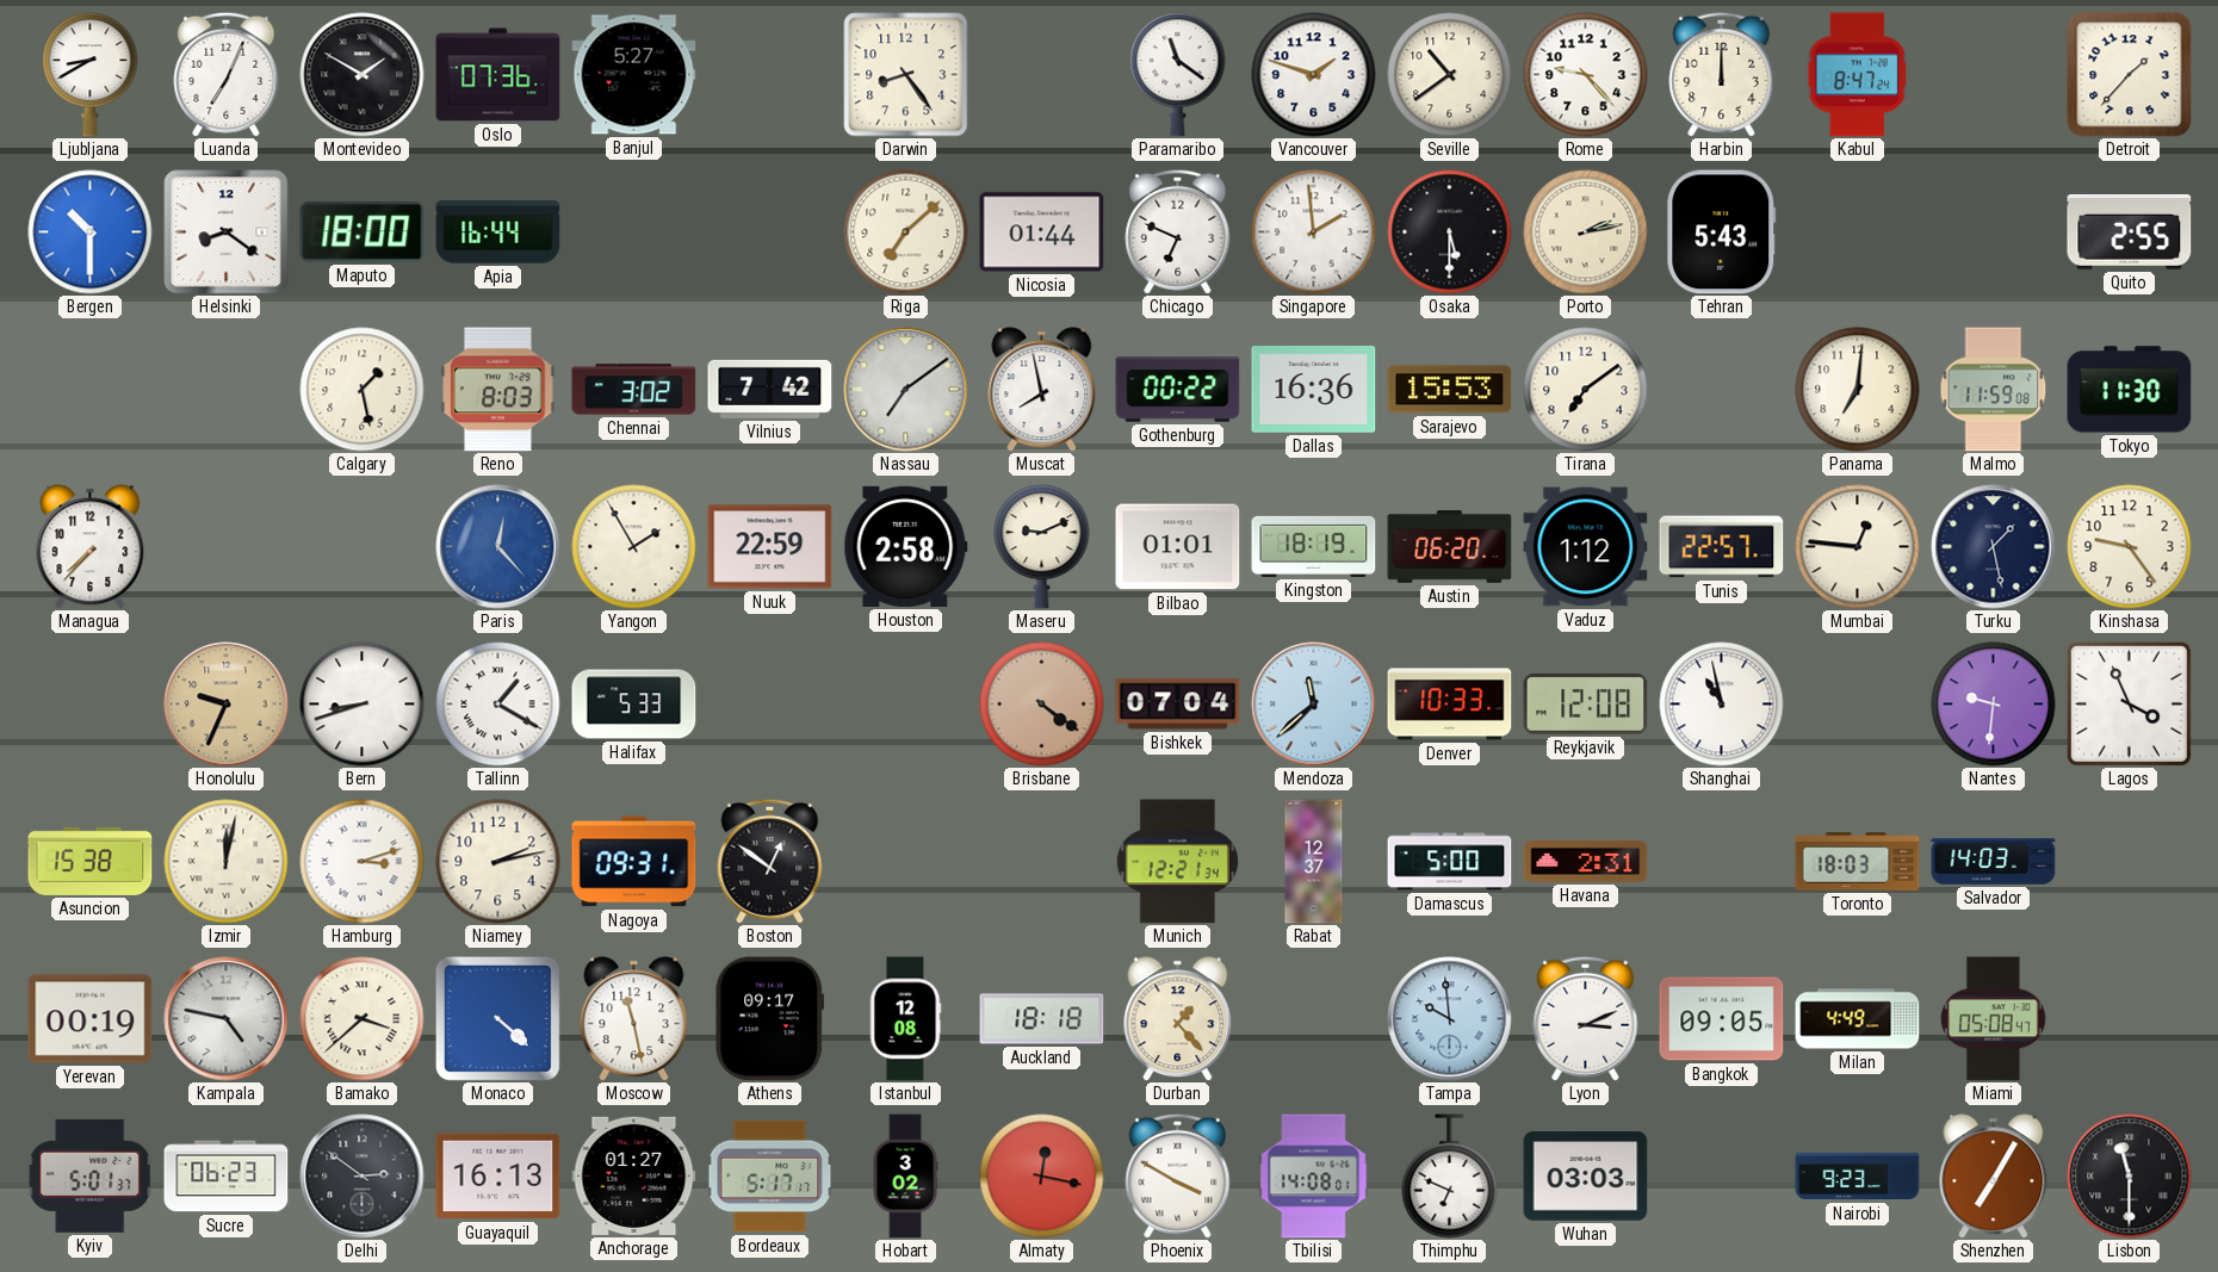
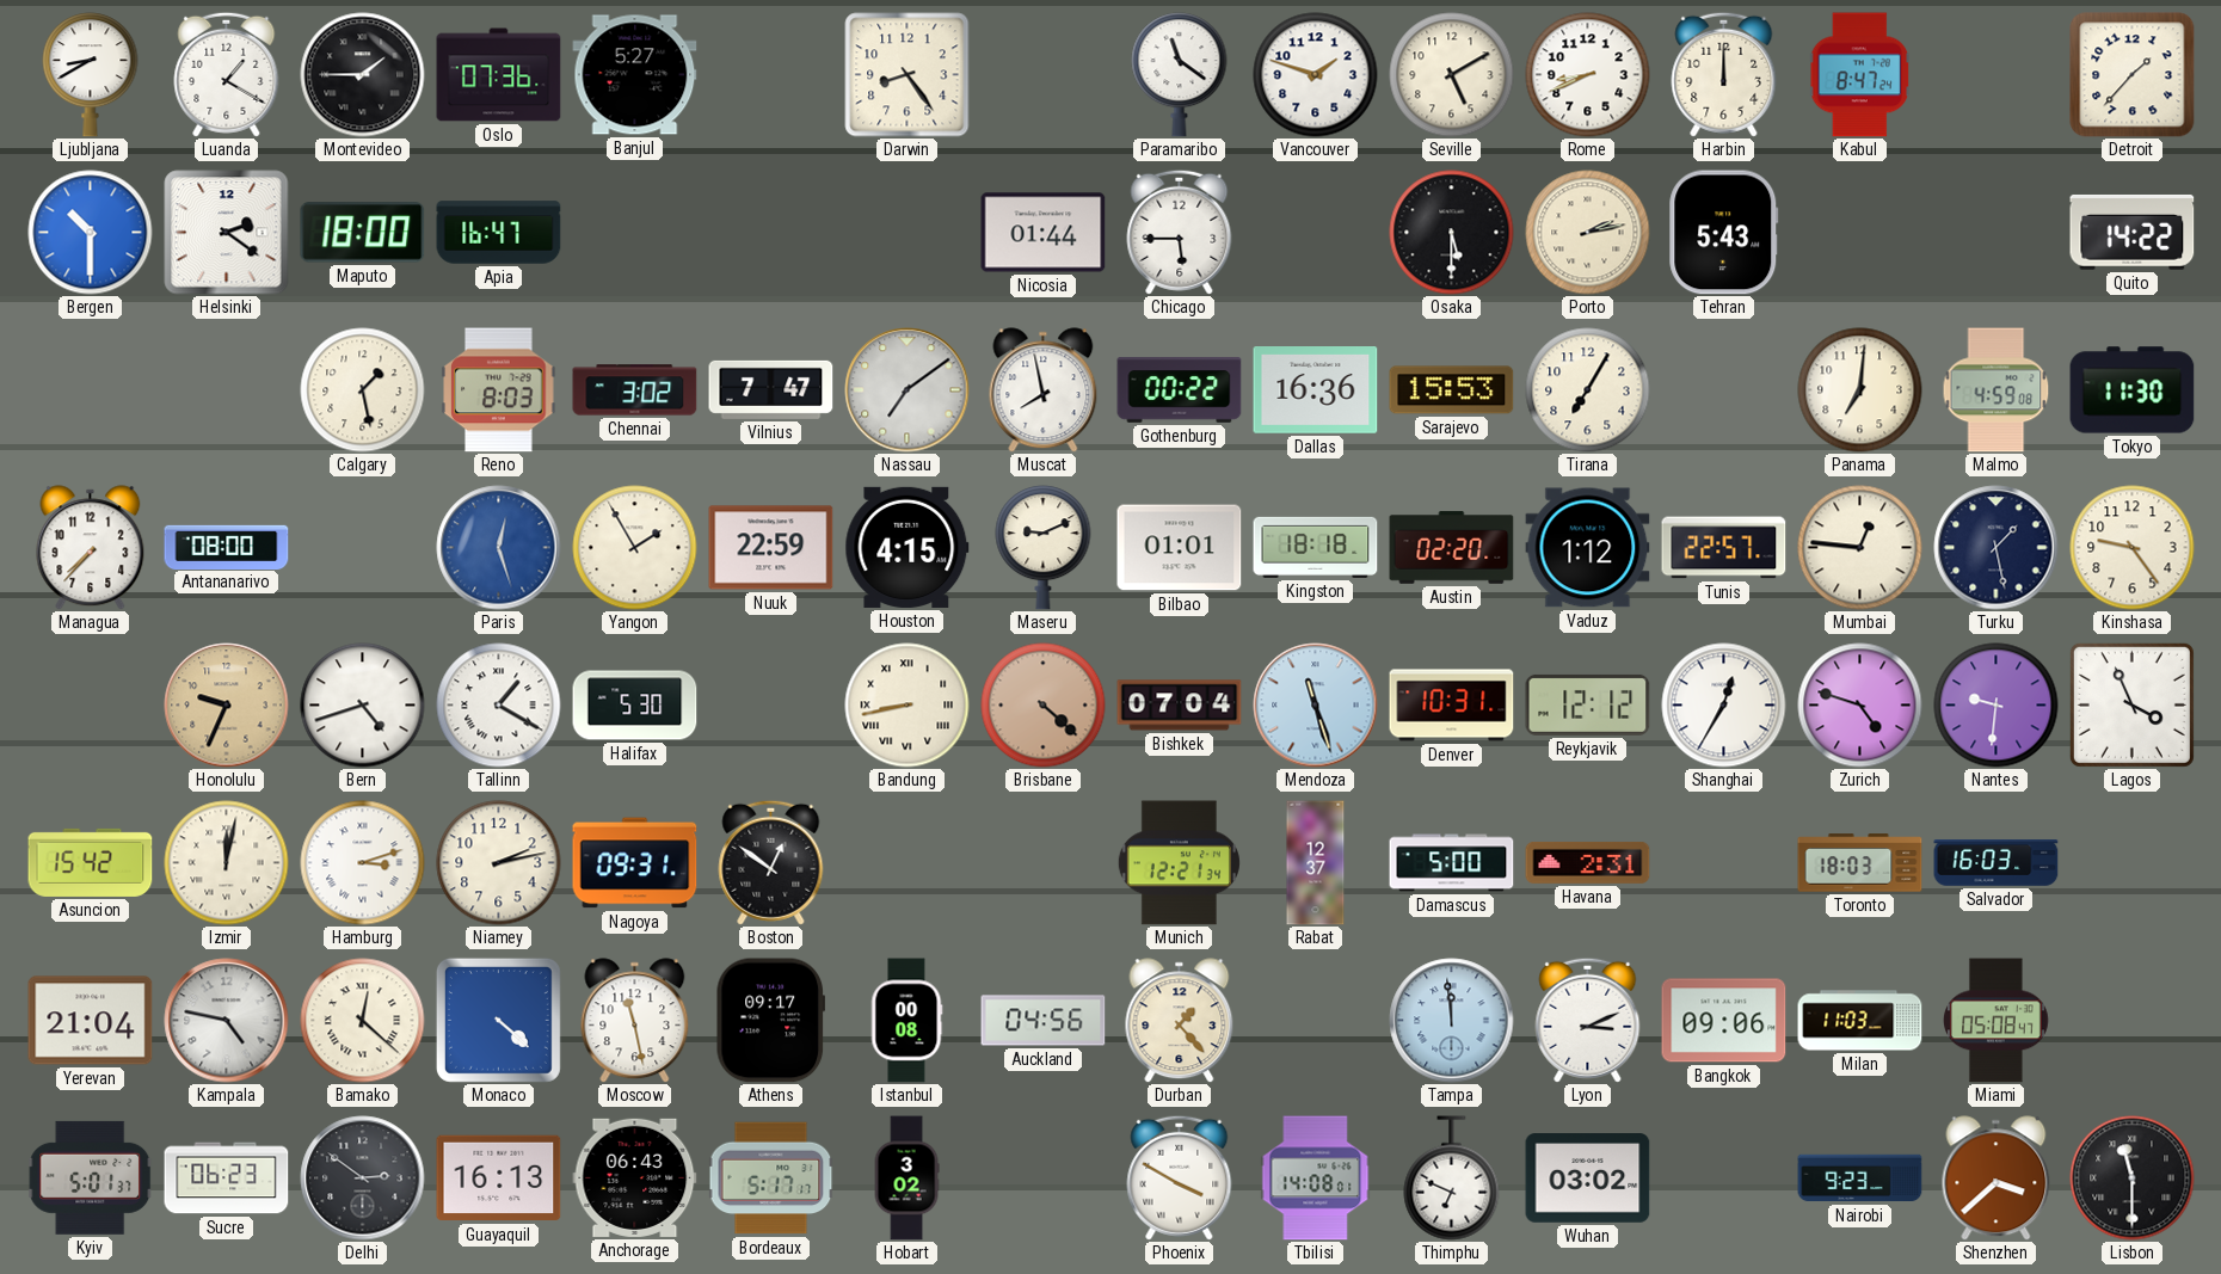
Luanda: 7:04 -> 1:20 (227, 74)
Montevideo: 1:50 -> 1:45 (363, 75)
Seville: 10:39 -> 5:10 (1452, 75)
Rome: 9:23 -> 8:41 (1588, 75)
Helsinki: 8:21 -> 2:21 (227, 233)
Apia: 16:44 -> 16:47 (499, 233)
Riga: 7:08 -> none (906, 232)
Chicago: 6:49 -> 5:45 (1180, 232)
Singapore: 1:59 -> none (1314, 232)
Quito: 2:55 -> 14:22 (2133, 232)
Vilnius: 7:42 -> 7:47 (771, 389)
Tirana: 7:09 -> 7:05 (1588, 390)
Malmo: 11:59 -> 4:59 (1997, 390)
Antananarivo: none -> 08:00 (227, 547)
Paris: 12:23 -> 12:27 (499, 548)
Houston: 2:58 -> 4:15 (908, 547)
Kingston: 18:19 -> 18:18 (1316, 547)
Austin: 06:20 -> 02:20 (1452, 548)
Bern: 8:42 -> 4:42 (363, 706)
Halifax: 5:33 -> 5:30 (635, 706)
Bandung: none -> 8:43 (908, 706)
Brisbane: 4:21 -> 4:22 (1044, 706)
Mendoza: 11:38 -> 11:27 (1316, 706)
Denver: 10:33 -> 10:31 (1452, 706)
Reykjavik: 12:08 -> 12:12 (1588, 704)
Shanghai: 10:58 -> 12:35 (1724, 706)
Zurich: none -> 4:48 (1860, 706)
Asuncion: 15:38 -> 15:42 (91, 862)
Salvador: 14:03 -> 16:03 (1997, 863)
Yerevan: 00:19 -> 21:04 (91, 1021)
Bamako: 3:38 -> 12:22 (363, 1021)
Istanbul: 12:08 -> 00:08 (906, 1021)
Auckland: 18:18 -> 04:56 (1044, 1021)
Tampa: 9:59 -> 11:59 (1452, 1021)
Bangkok: 09:05 -> 09:06 (1724, 1021)
Milan: 4:49 -> 11:03 (1860, 1021)
Anchorage: 01:27 -> 06:43 (635, 1177)
Almaty: 12:17 -> none (1042, 1177)
Wuhan: 03:03 -> 03:02 (1588, 1178)
Shenzhen: 7:05 -> 3:38 (1997, 1178)
